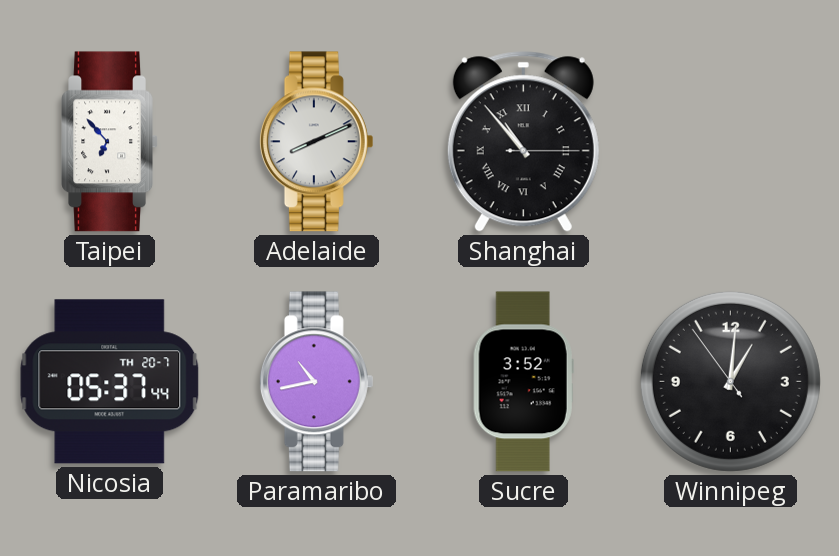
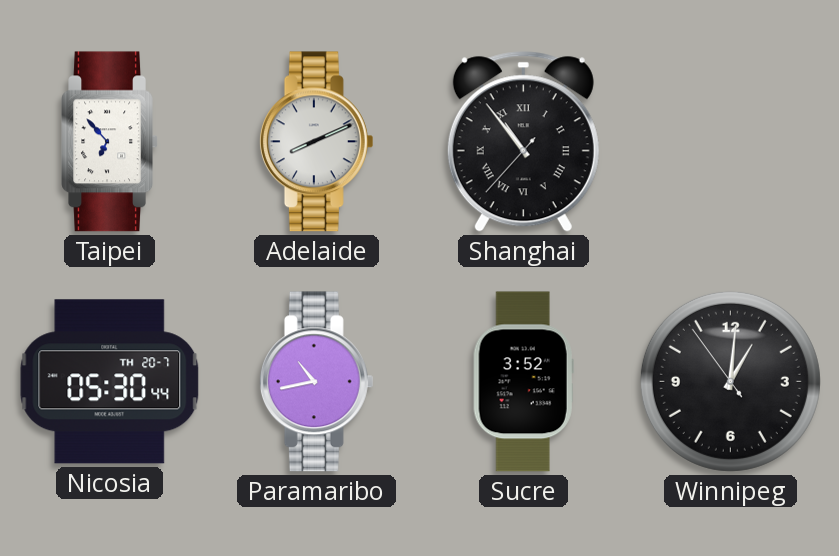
Shanghai: 10:53:15 -> 10:53:37 (523, 142)
Nicosia: 05:37 -> 05:30 (110, 382)
